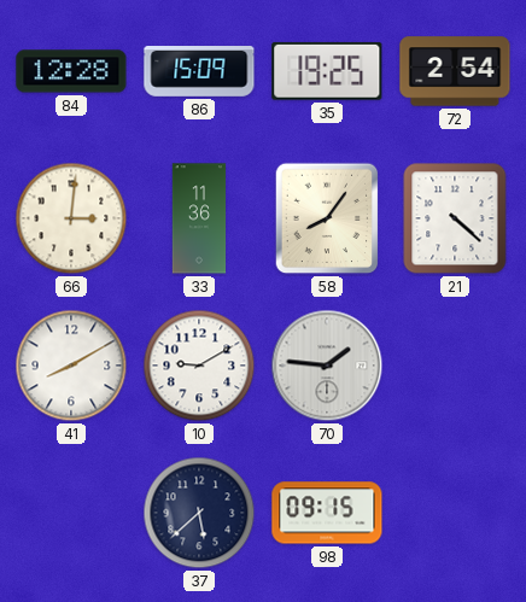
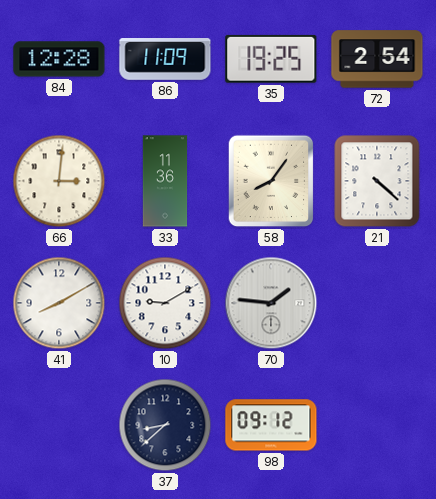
86: 15:09 -> 11:09 (165, 60)
37: 5:38 -> 8:38 (165, 425)
98: 09:15 -> 09:12 (271, 425)
